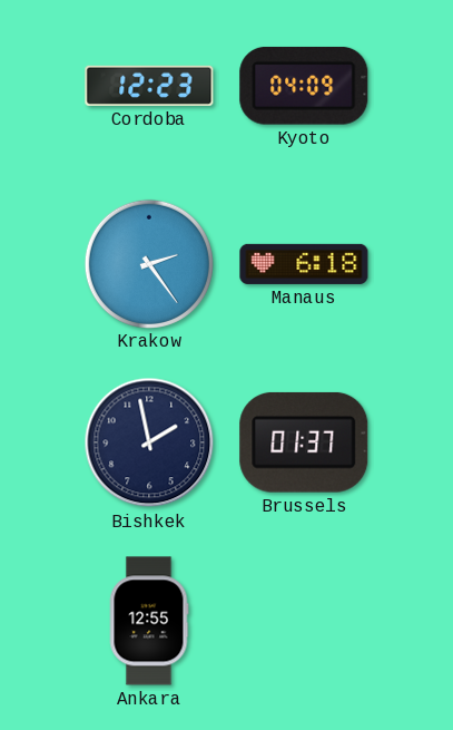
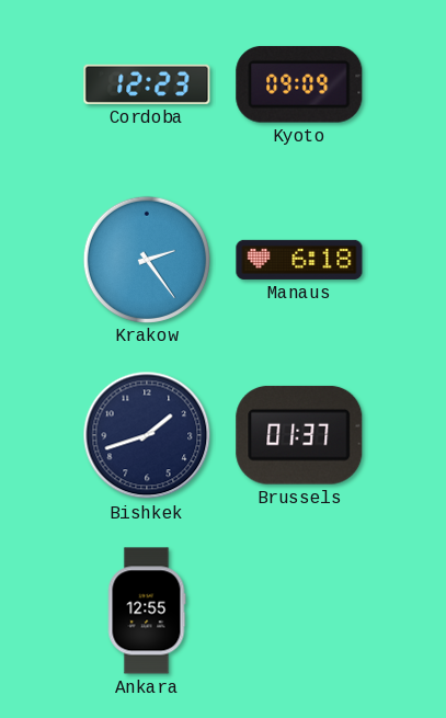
Kyoto: 04:09 -> 09:09 (299, 84)
Bishkek: 1:58 -> 1:42 (147, 435)
